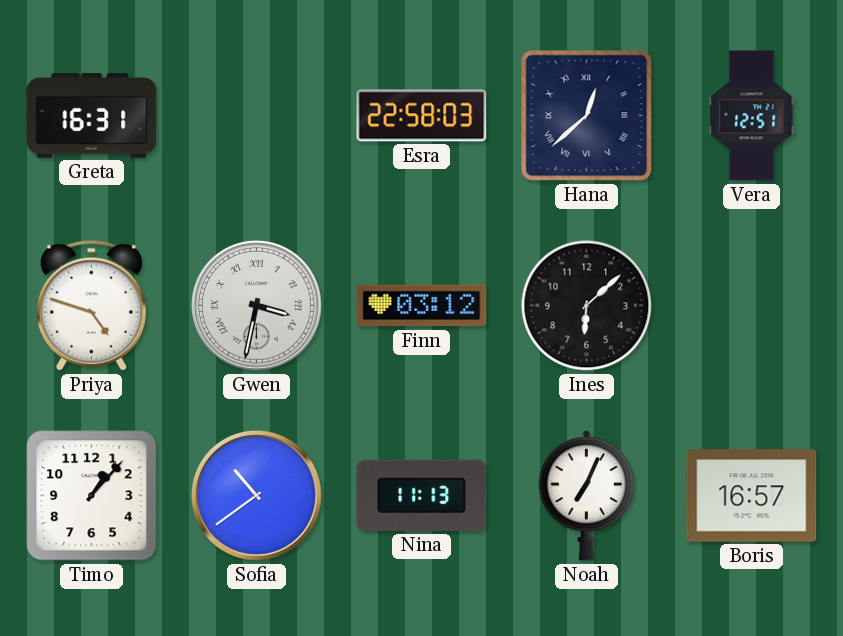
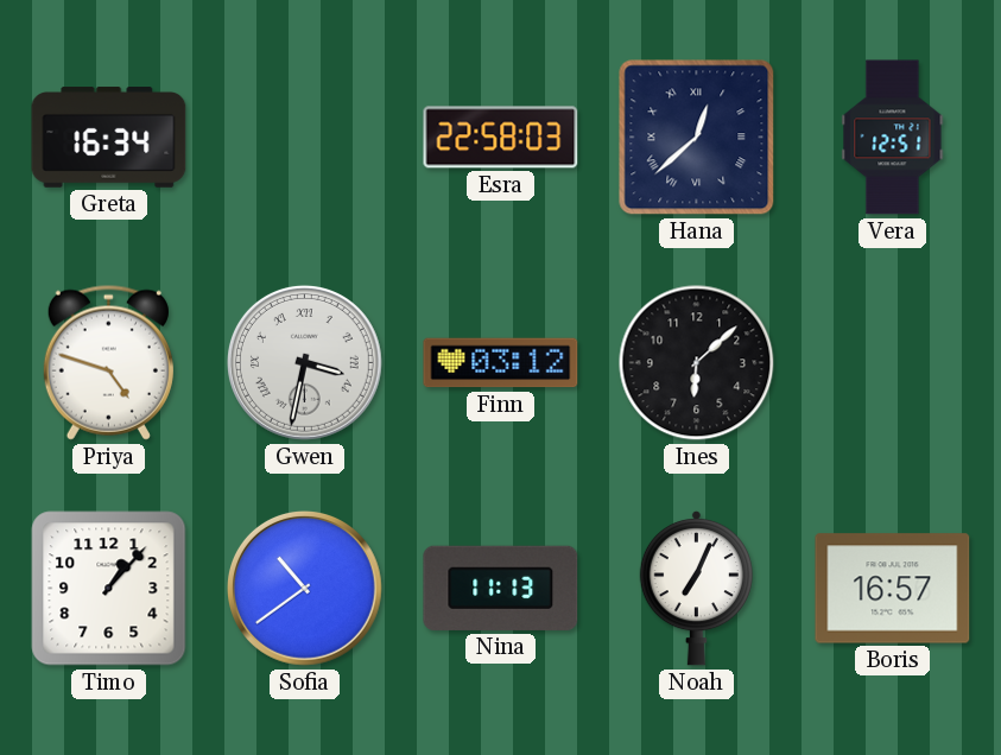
Greta: 16:31 -> 16:34 (109, 138)
